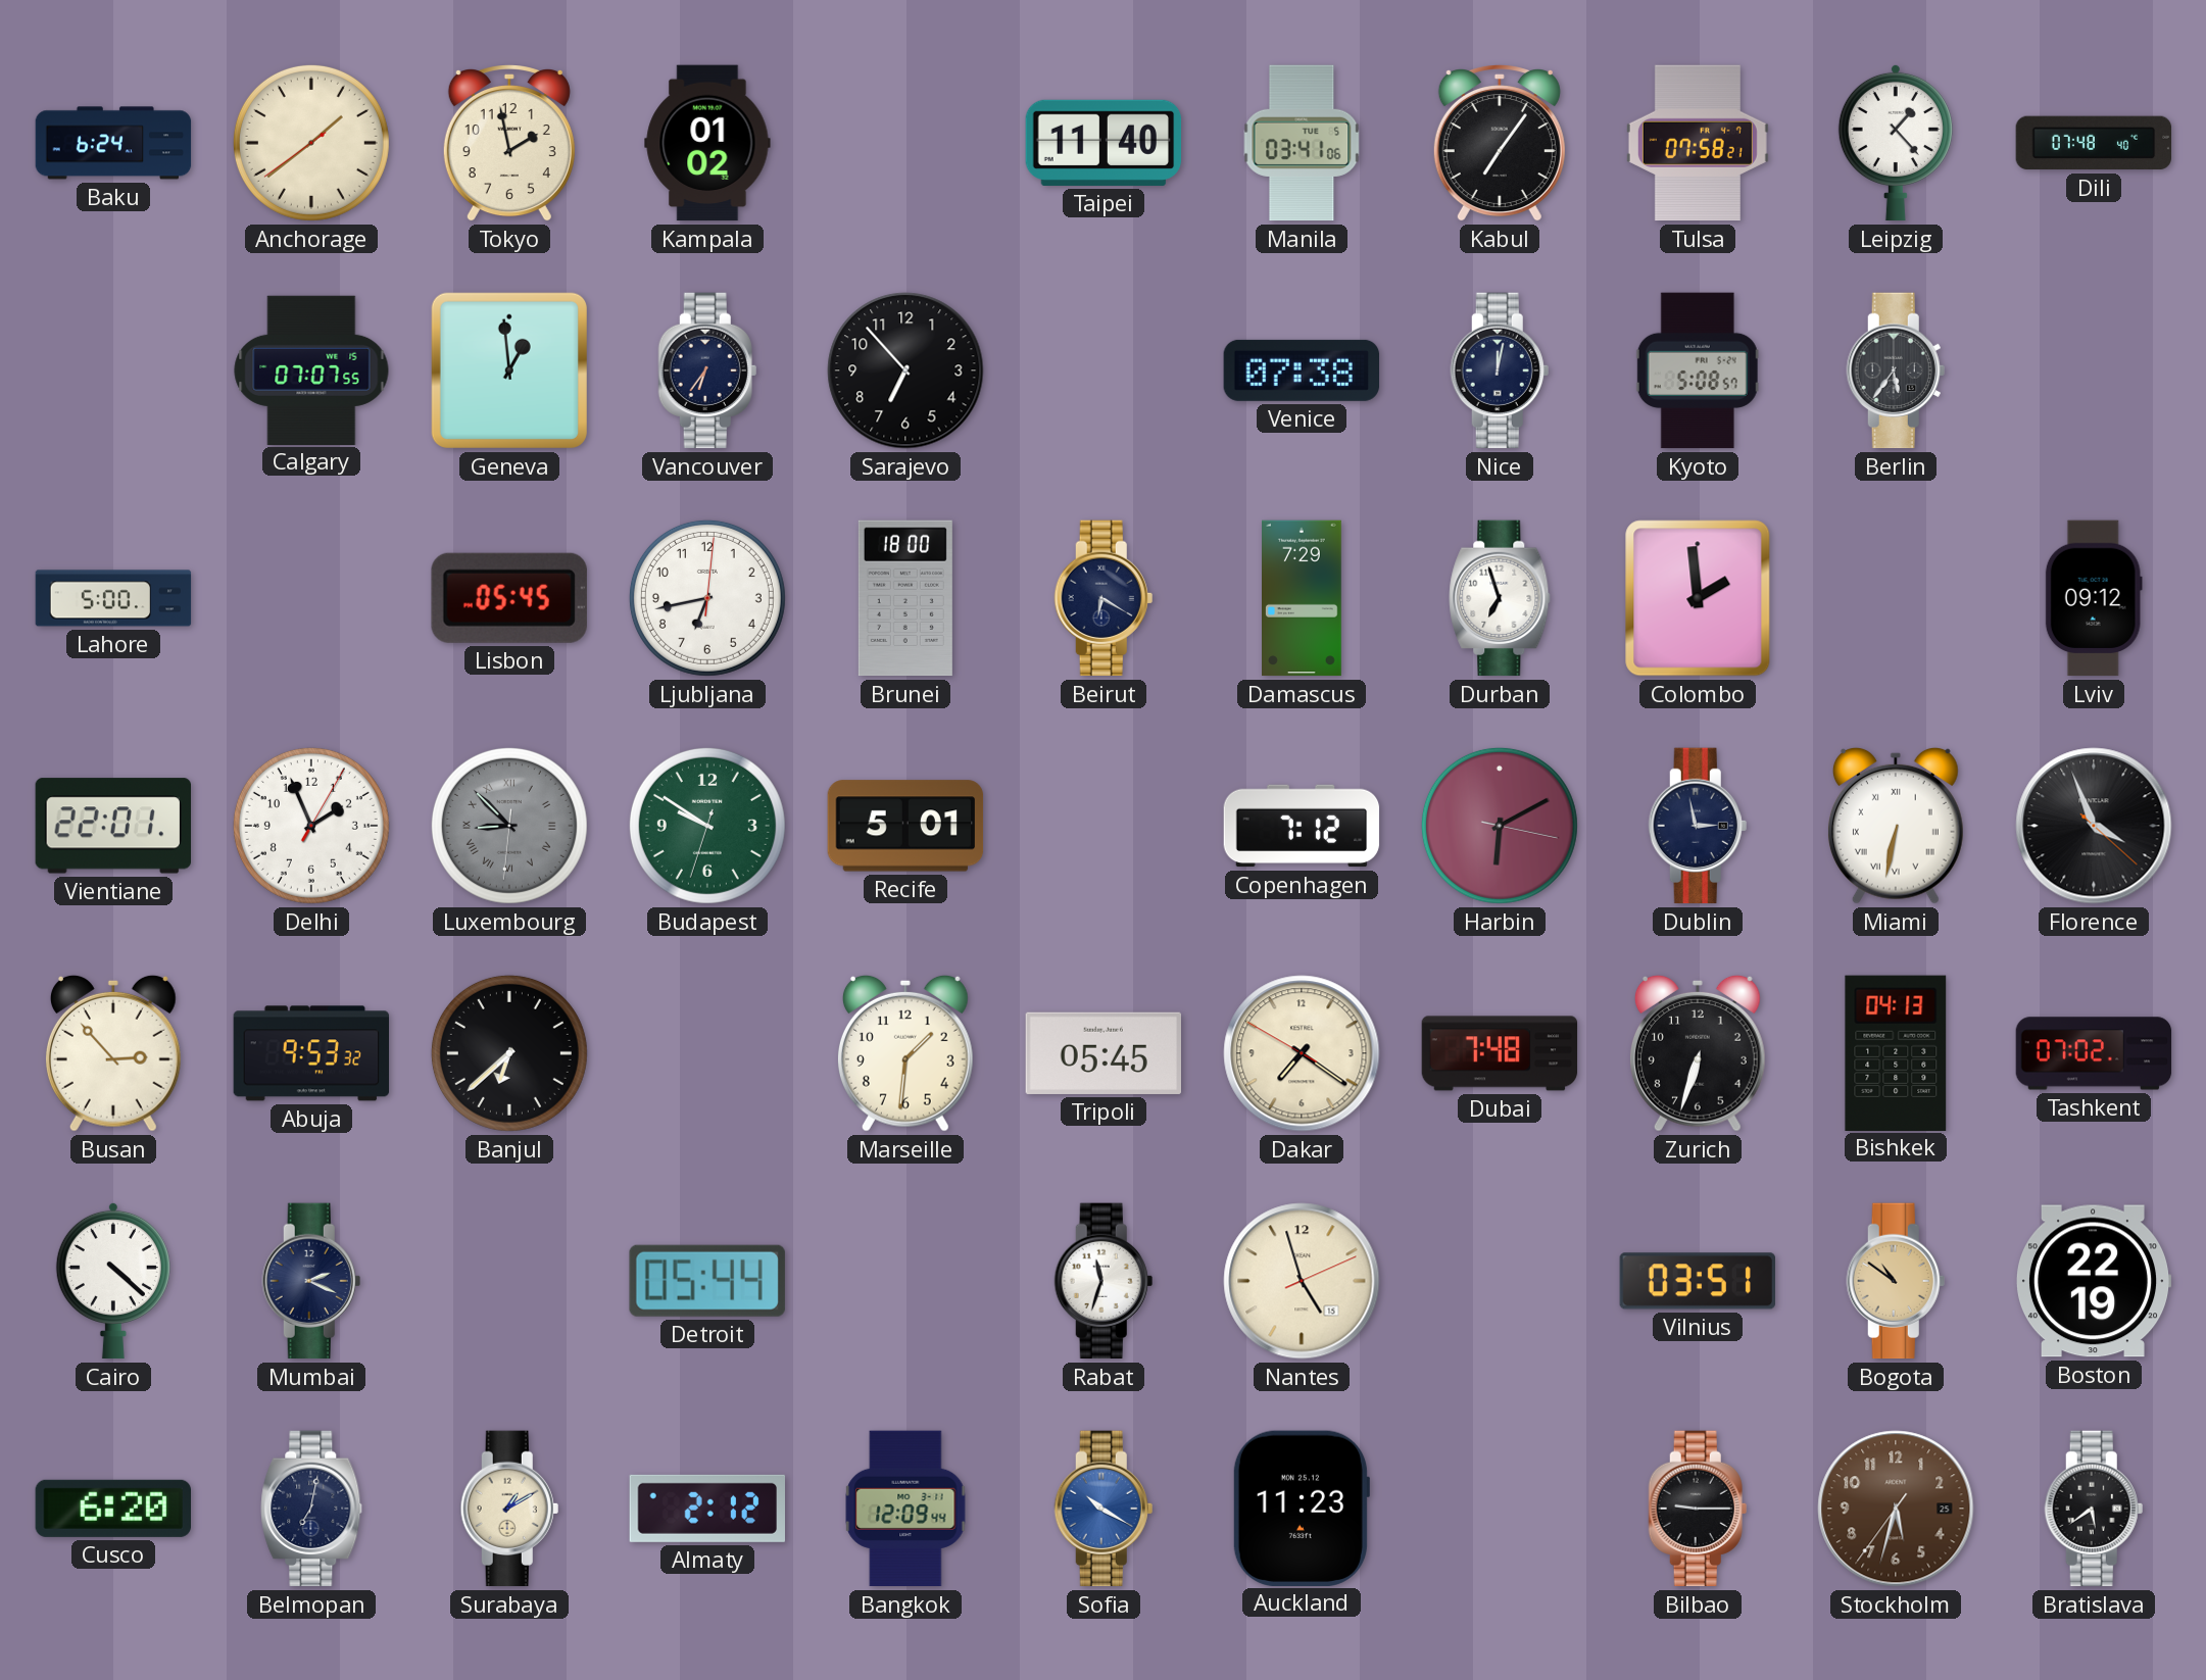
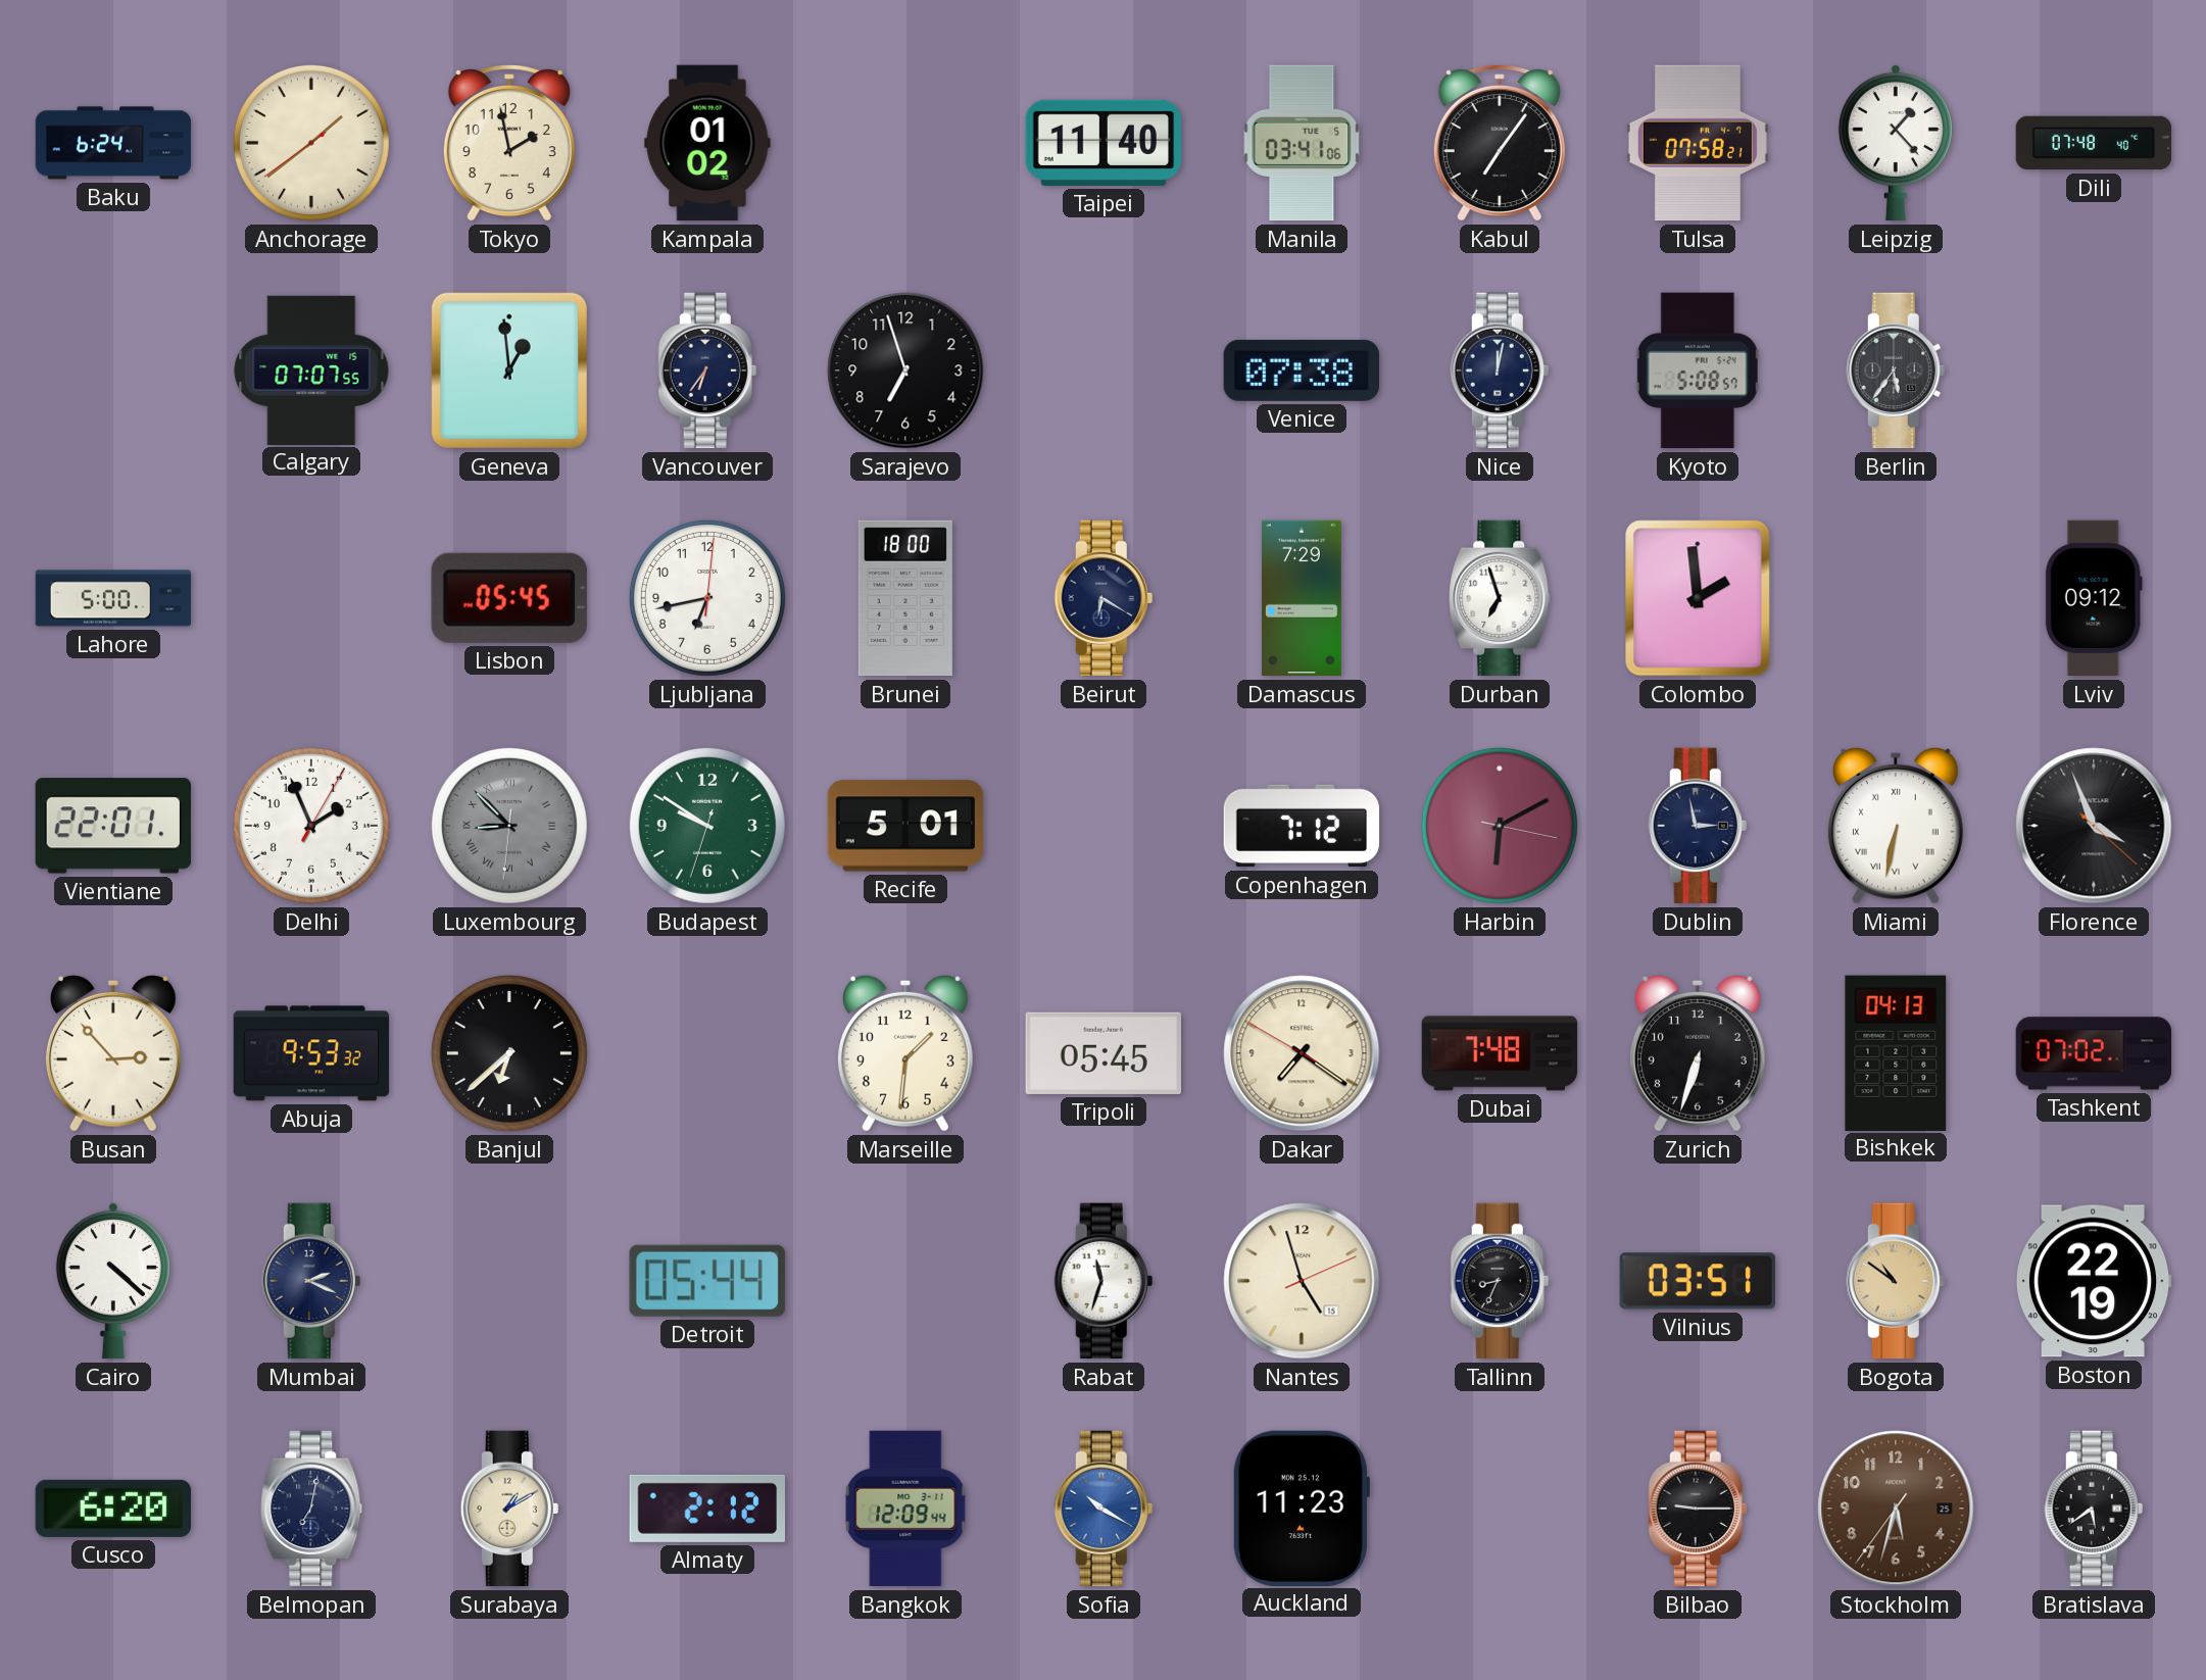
Sarajevo: 6:53 -> 6:57 (905, 370)
Tallinn: none -> 8:34 (1500, 1281)
